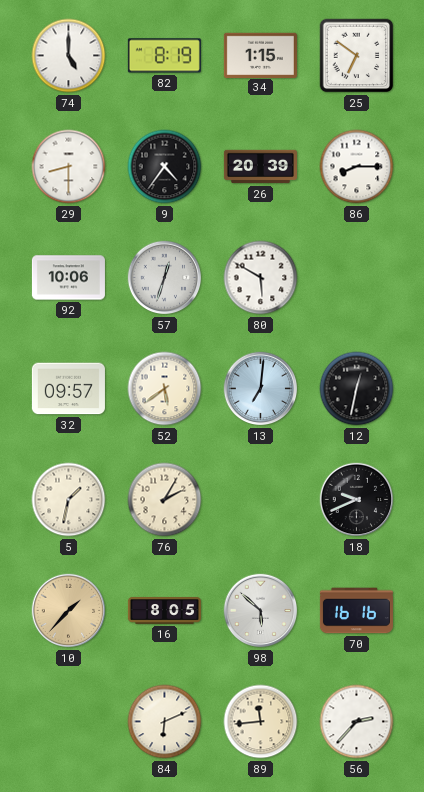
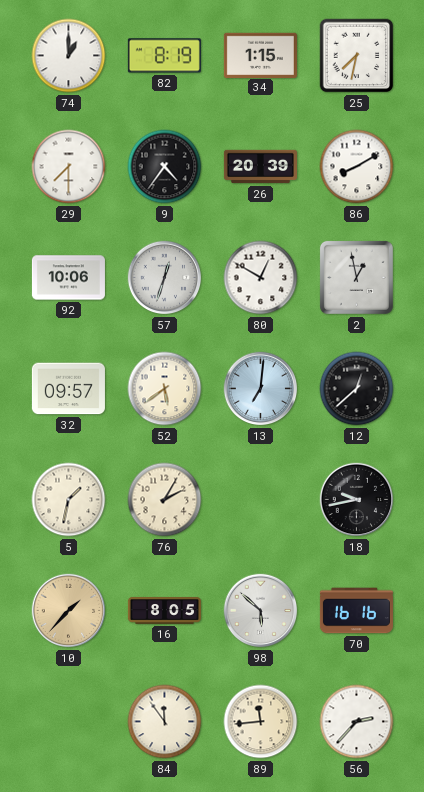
74: 5:00 -> 1:00 (69, 56)
25: 6:51 -> 7:32 (357, 56)
29: 8:30 -> 7:30 (69, 167)
86: 8:15 -> 8:10 (357, 167)
80: 5:50 -> 12:50 (261, 278)
2: none -> 12:58 (356, 277)
12: 12:32 -> 12:38 (357, 389)
18: 9:41 -> 9:43 (357, 500)
84: 6:11 -> 11:54 (165, 722)
